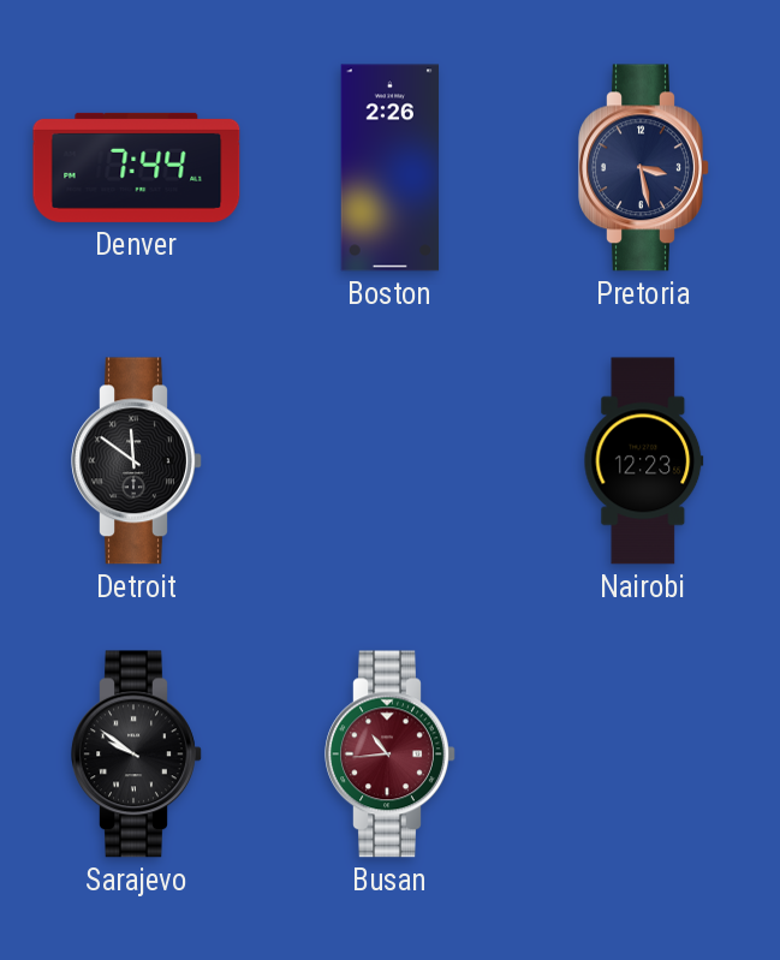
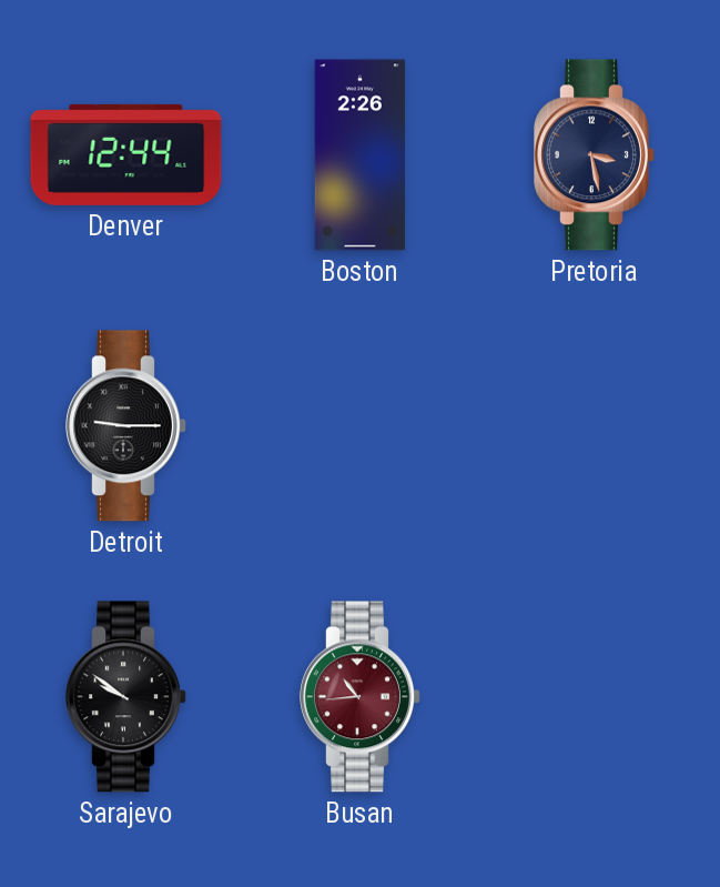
Denver: 7:44 -> 12:44 (126, 154)
Detroit: 11:51 -> 9:15 (126, 426)
Nairobi: 12:23 -> none (644, 461)
